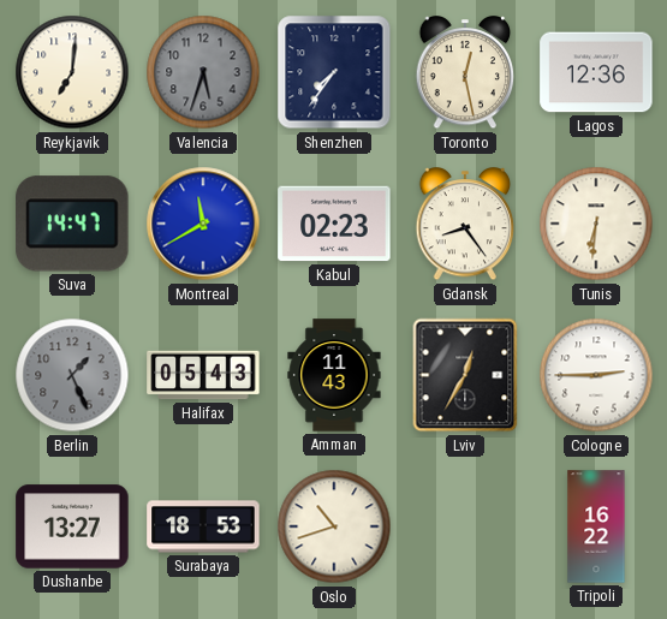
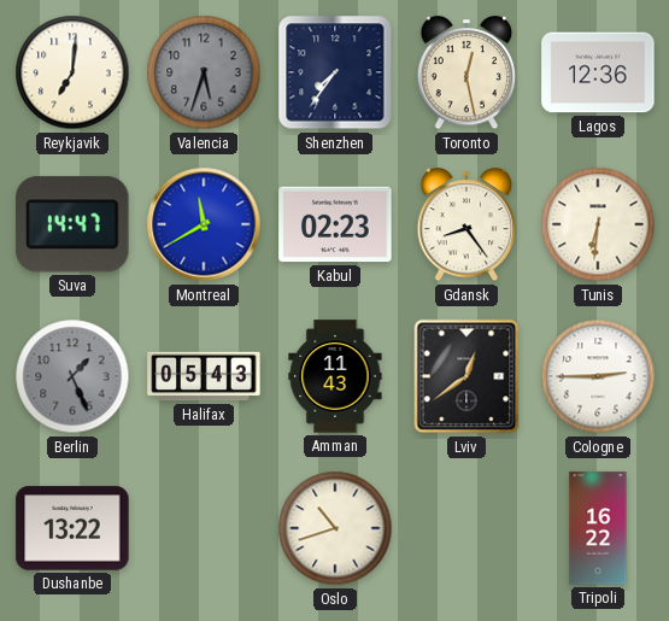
Lviv: 12:35 -> 12:39 (466, 376)
Dushanbe: 13:27 -> 13:22 (72, 528)
Surabaya: 18:53 -> none (203, 526)
